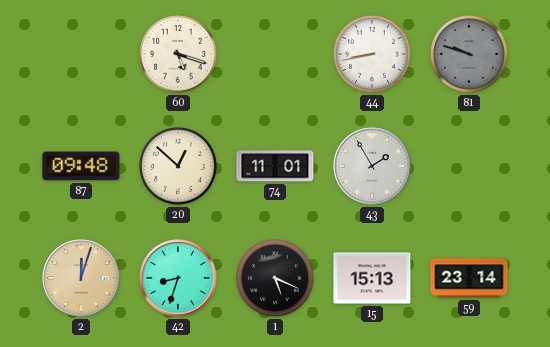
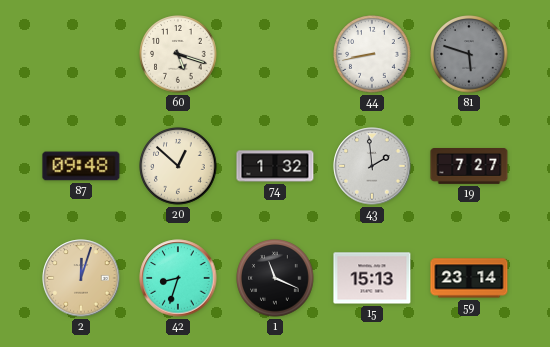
81: 9:48 -> 5:48 (469, 54)
74: 11:01 -> 1:32 (275, 166)
43: 1:55 -> 1:59 (372, 166)
19: none -> 7:27 (469, 167)
1: 5:19 -> 11:19 (275, 278)
